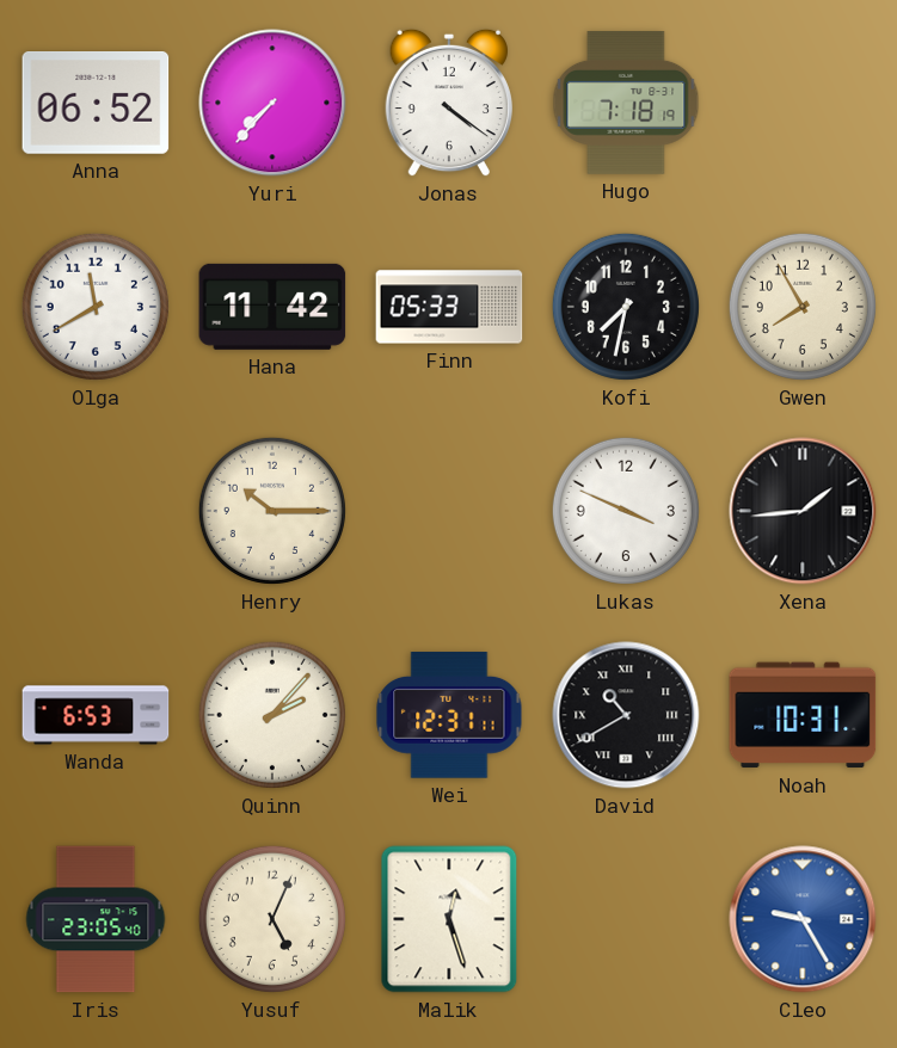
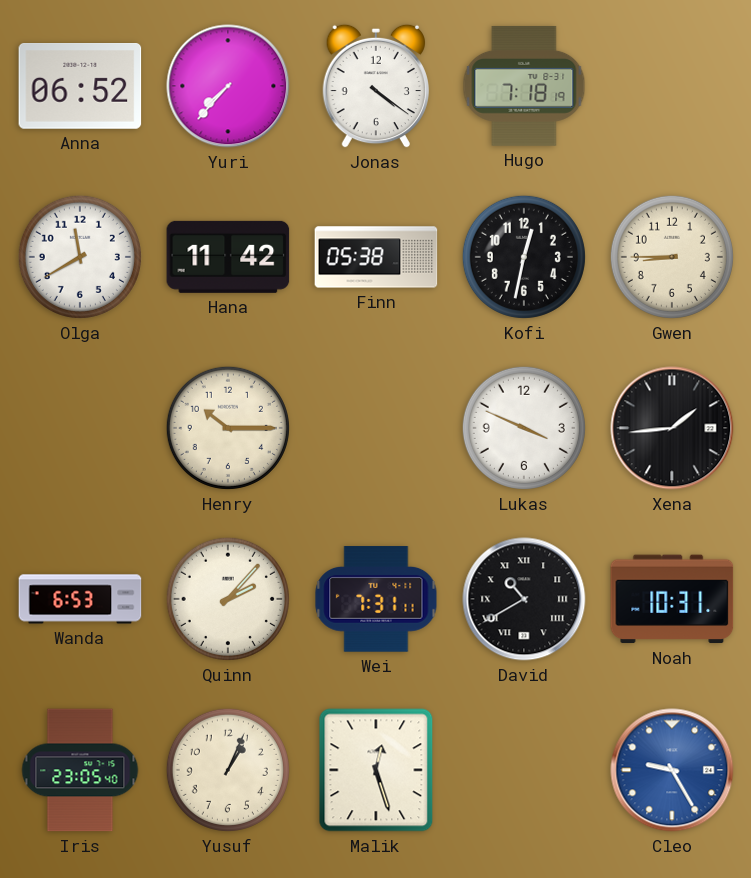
Finn: 05:33 -> 05:38 (376, 257)
Kofi: 7:32 -> 12:32 (524, 257)
Gwen: 7:55 -> 8:45 (672, 257)
Wei: 12:31 -> 7:31 (376, 599)
Yusuf: 5:04 -> 1:04 (228, 770)
